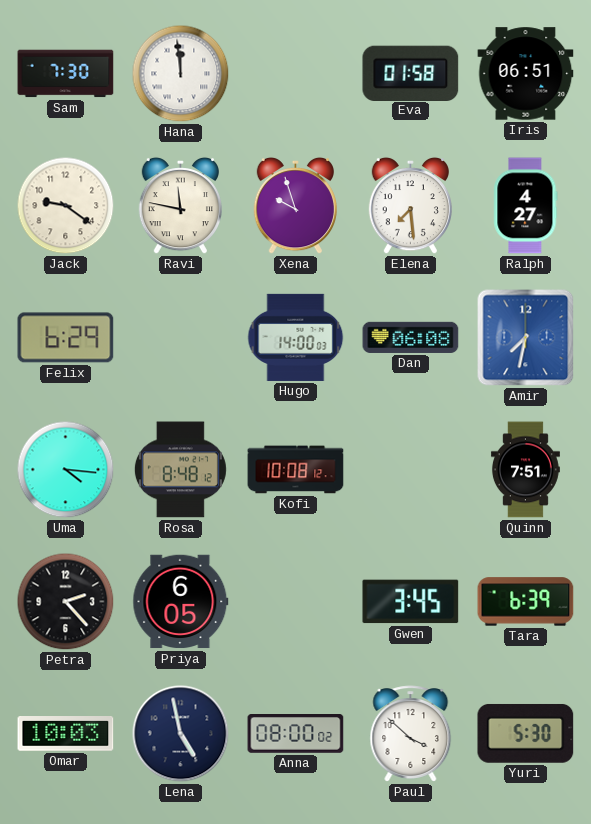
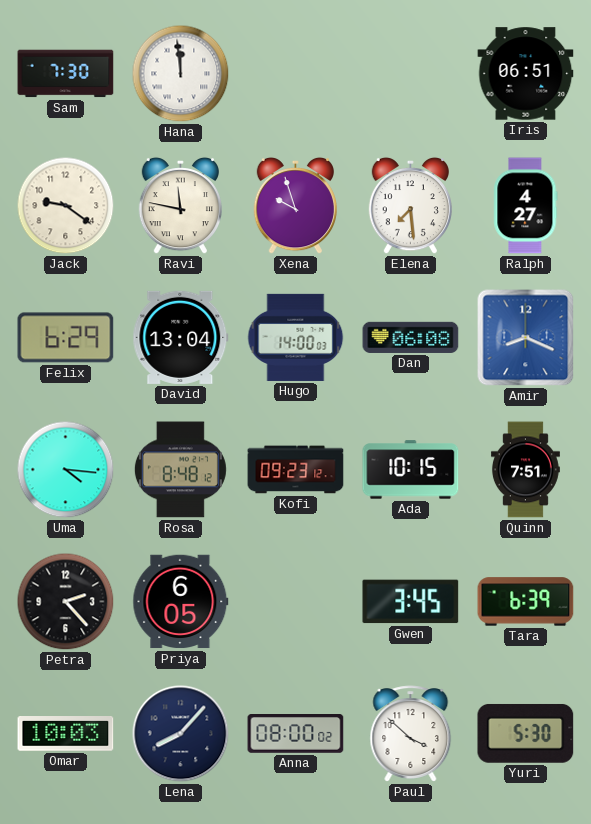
Eva: 01:58 -> none (411, 73)
David: none -> 13:04 (181, 337)
Amir: 7:32 -> 8:19 (526, 338)
Kofi: 10:08 -> 09:23 (296, 470)
Ada: none -> 10:15 (411, 470)
Lena: 4:58 -> 8:07 (181, 734)
